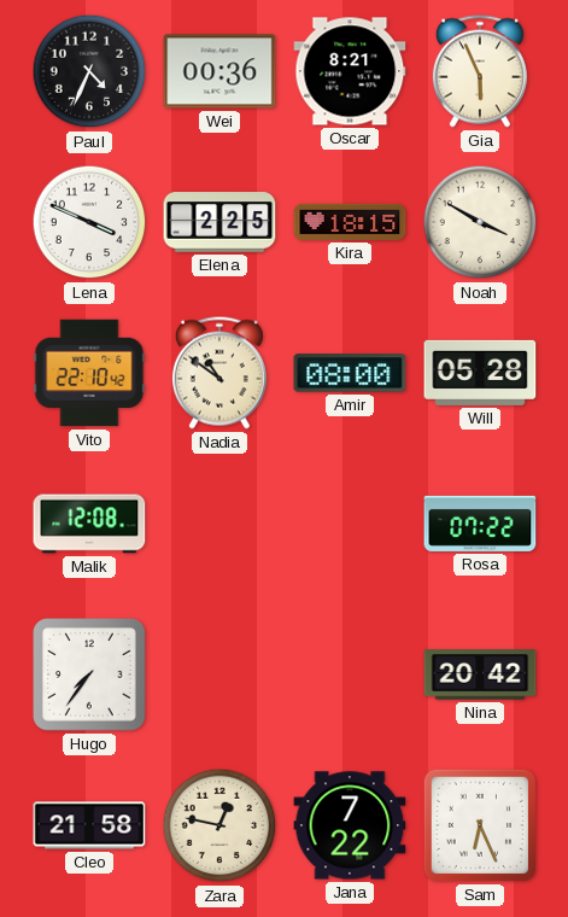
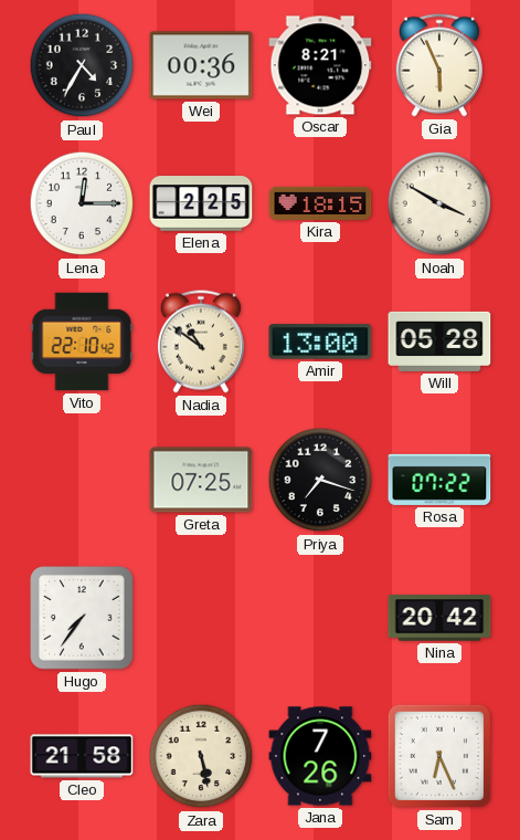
Paul: 4:34 -> 4:35 (82, 65)
Lena: 3:49 -> 12:15 (82, 203)
Amir: 08:00 -> 13:00 (320, 342)
Malik: 12:08 -> none (89, 524)
Greta: none -> 07:25 (201, 480)
Priya: none -> 7:18 (320, 480)
Zara: 12:47 -> 5:28 (201, 756)
Jana: 7:22 -> 7:26 (320, 756)
